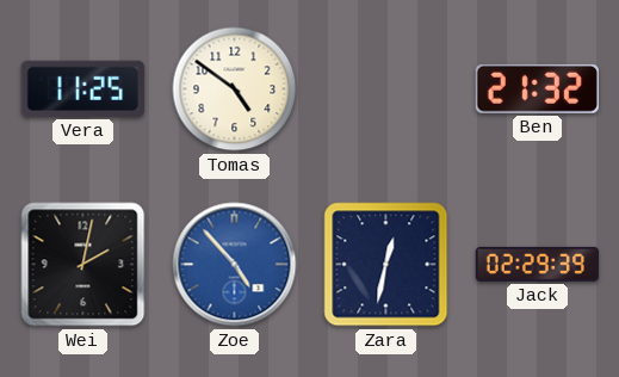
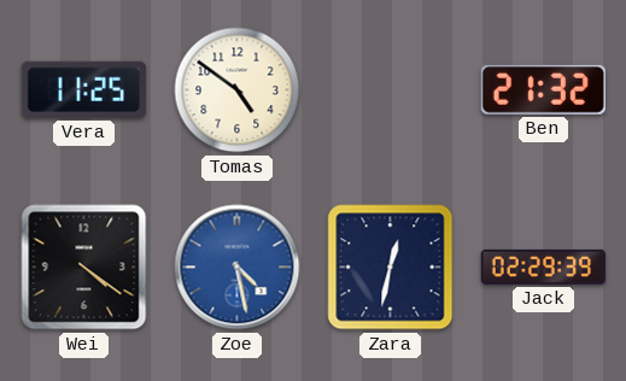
Wei: 2:02 -> 4:21 (84, 268)
Zoe: 4:53 -> 4:28 (238, 268)
